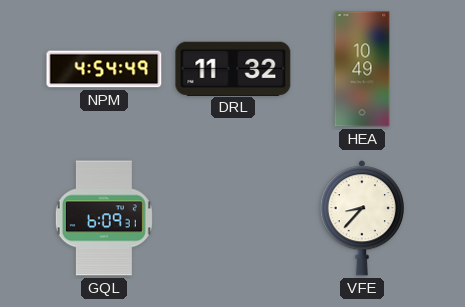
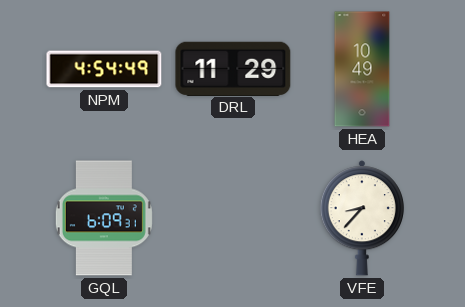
DRL: 11:32 -> 11:29 (233, 68)
